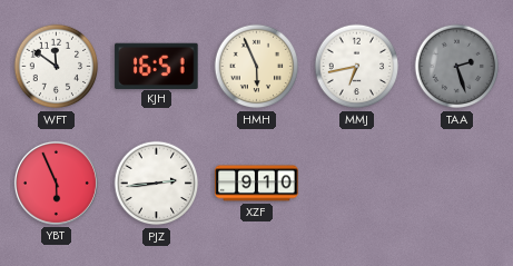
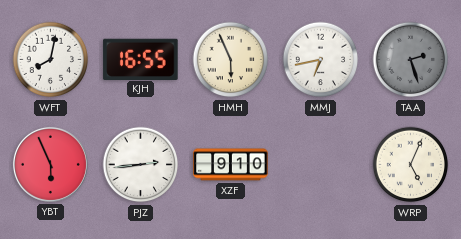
WFT: 11:51 -> 8:02 (51, 60)
KJH: 16:51 -> 16:55 (141, 59)
WRP: none -> 5:04 (411, 165)
